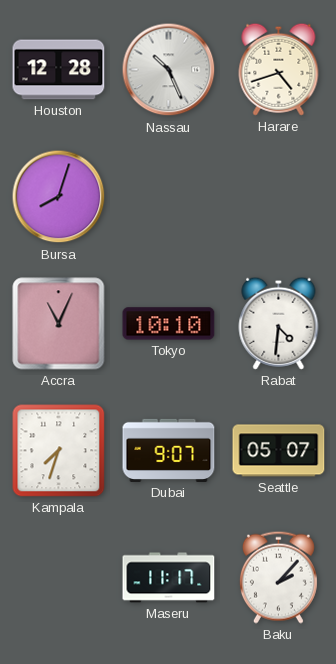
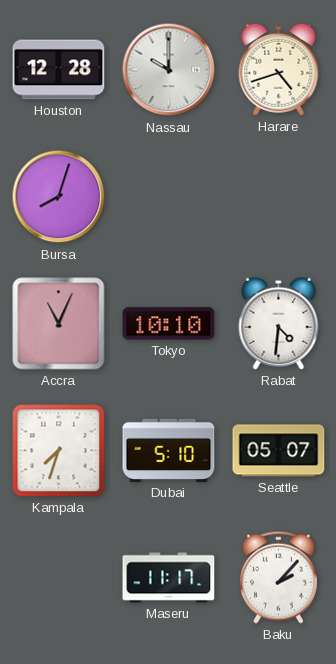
Nassau: 10:26 -> 10:00 (169, 70)
Dubai: 9:07 -> 5:10 (169, 450)
